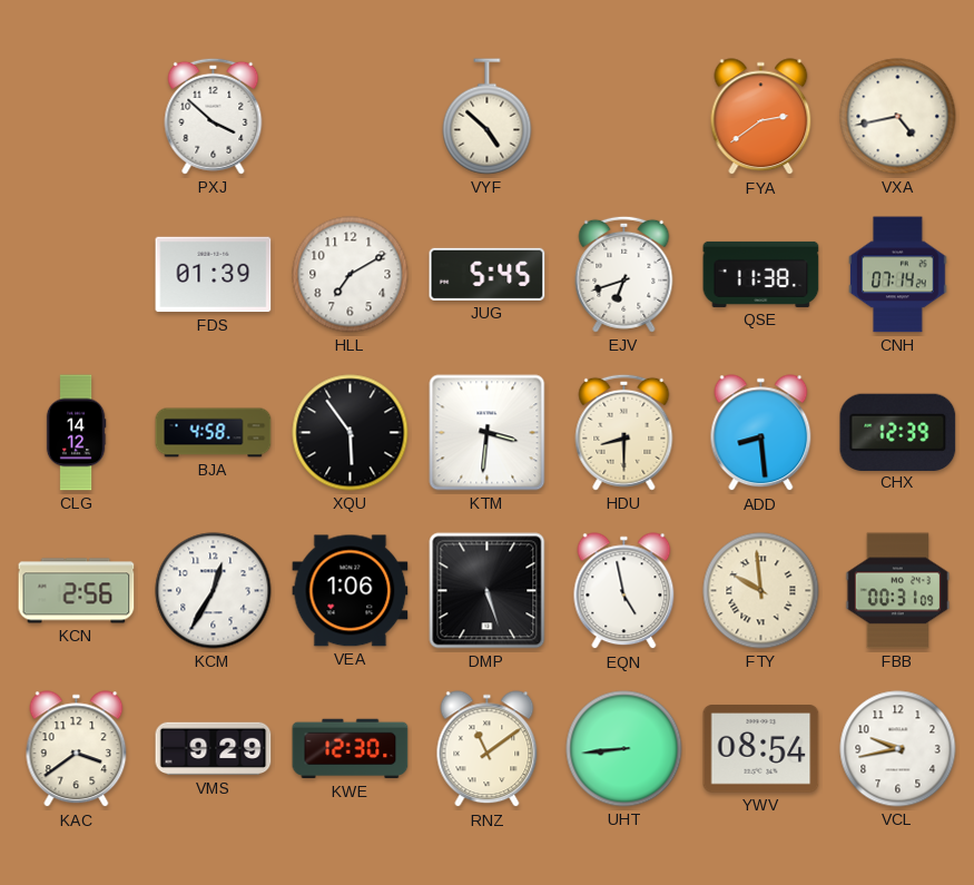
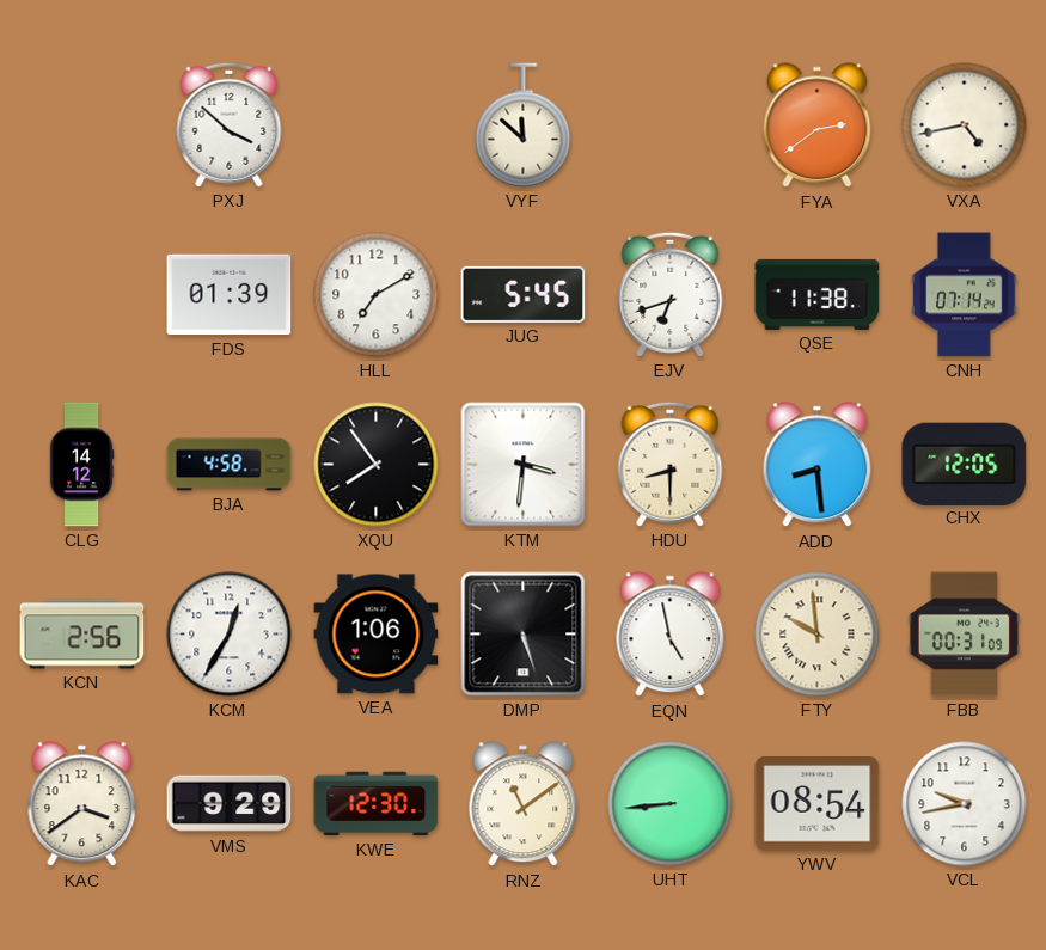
VYF: 4:52 -> 11:52 (524, 125)
XQU: 5:54 -> 7:54 (377, 465)
CHX: 12:39 -> 12:05 (965, 464)
